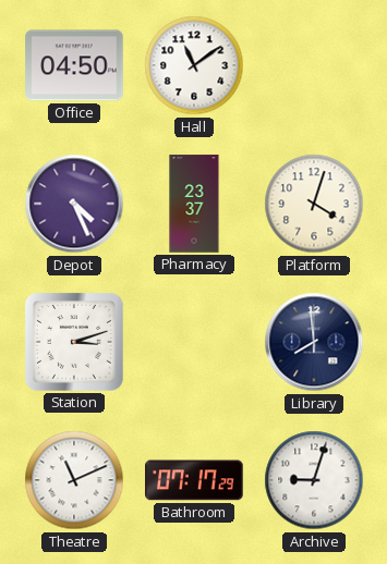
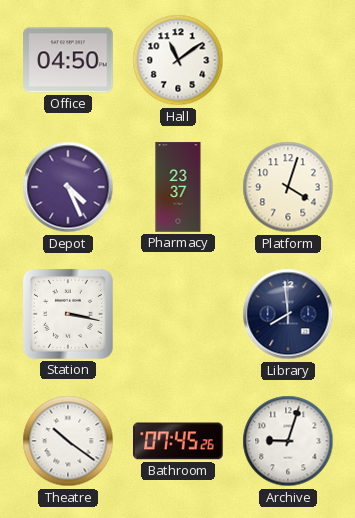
Station: 3:12 -> 3:17 (68, 314)
Theatre: 11:11 -> 10:21 (68, 441)
Bathroom: 07:17 -> 07:45 (178, 441)
